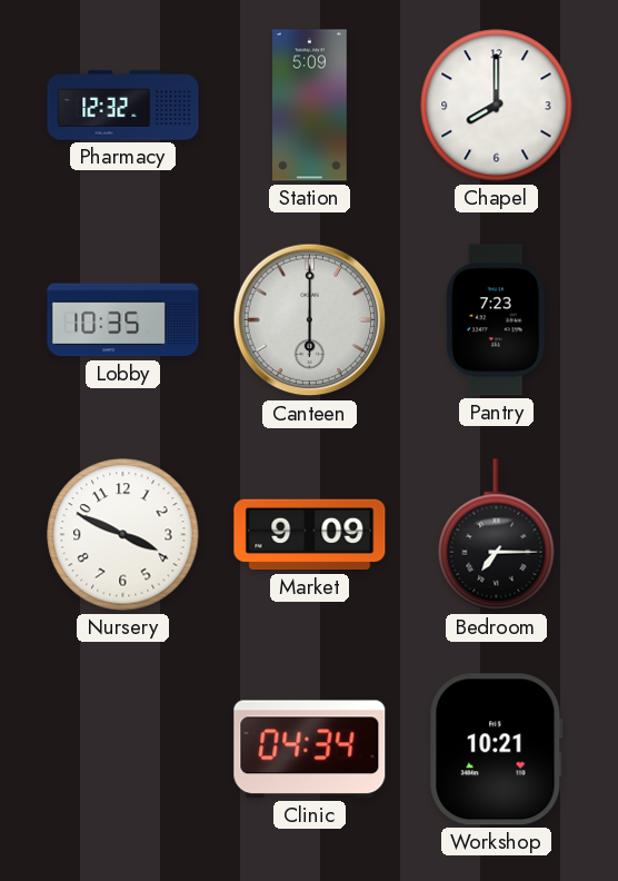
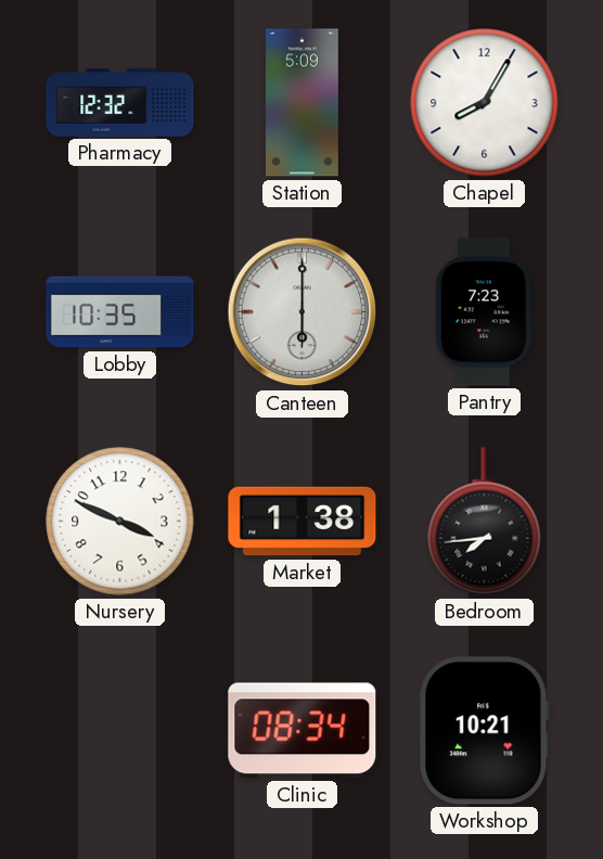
Chapel: 8:00 -> 8:05 (485, 103)
Market: 9:09 -> 1:38 (303, 522)
Bedroom: 7:15 -> 7:44 (485, 522)
Clinic: 04:34 -> 08:34 (303, 731)
